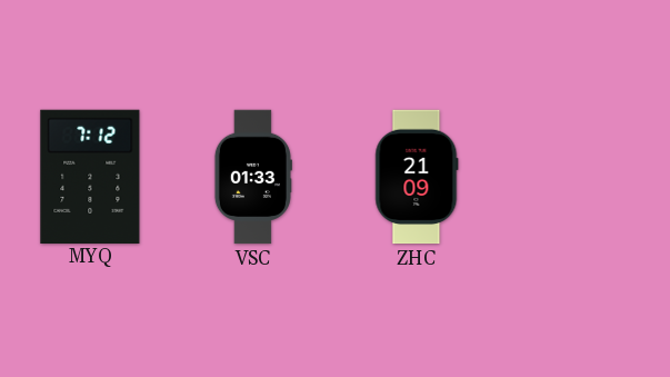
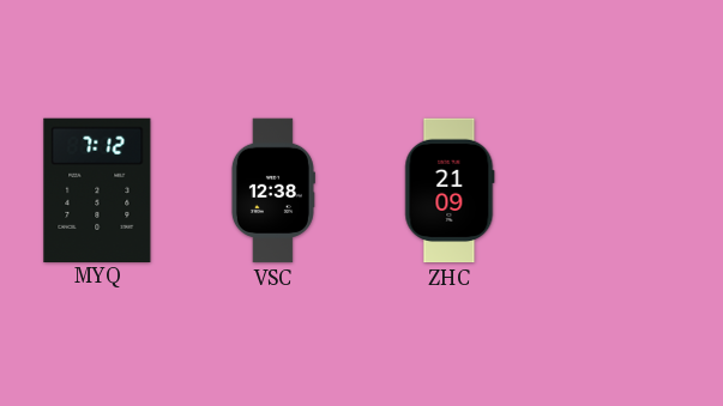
VSC: 01:33 -> 12:38 (272, 190)
